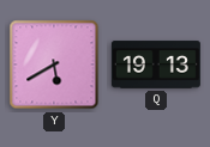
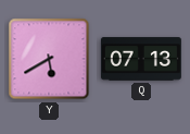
Q: 19:13 -> 07:13 (141, 59)
